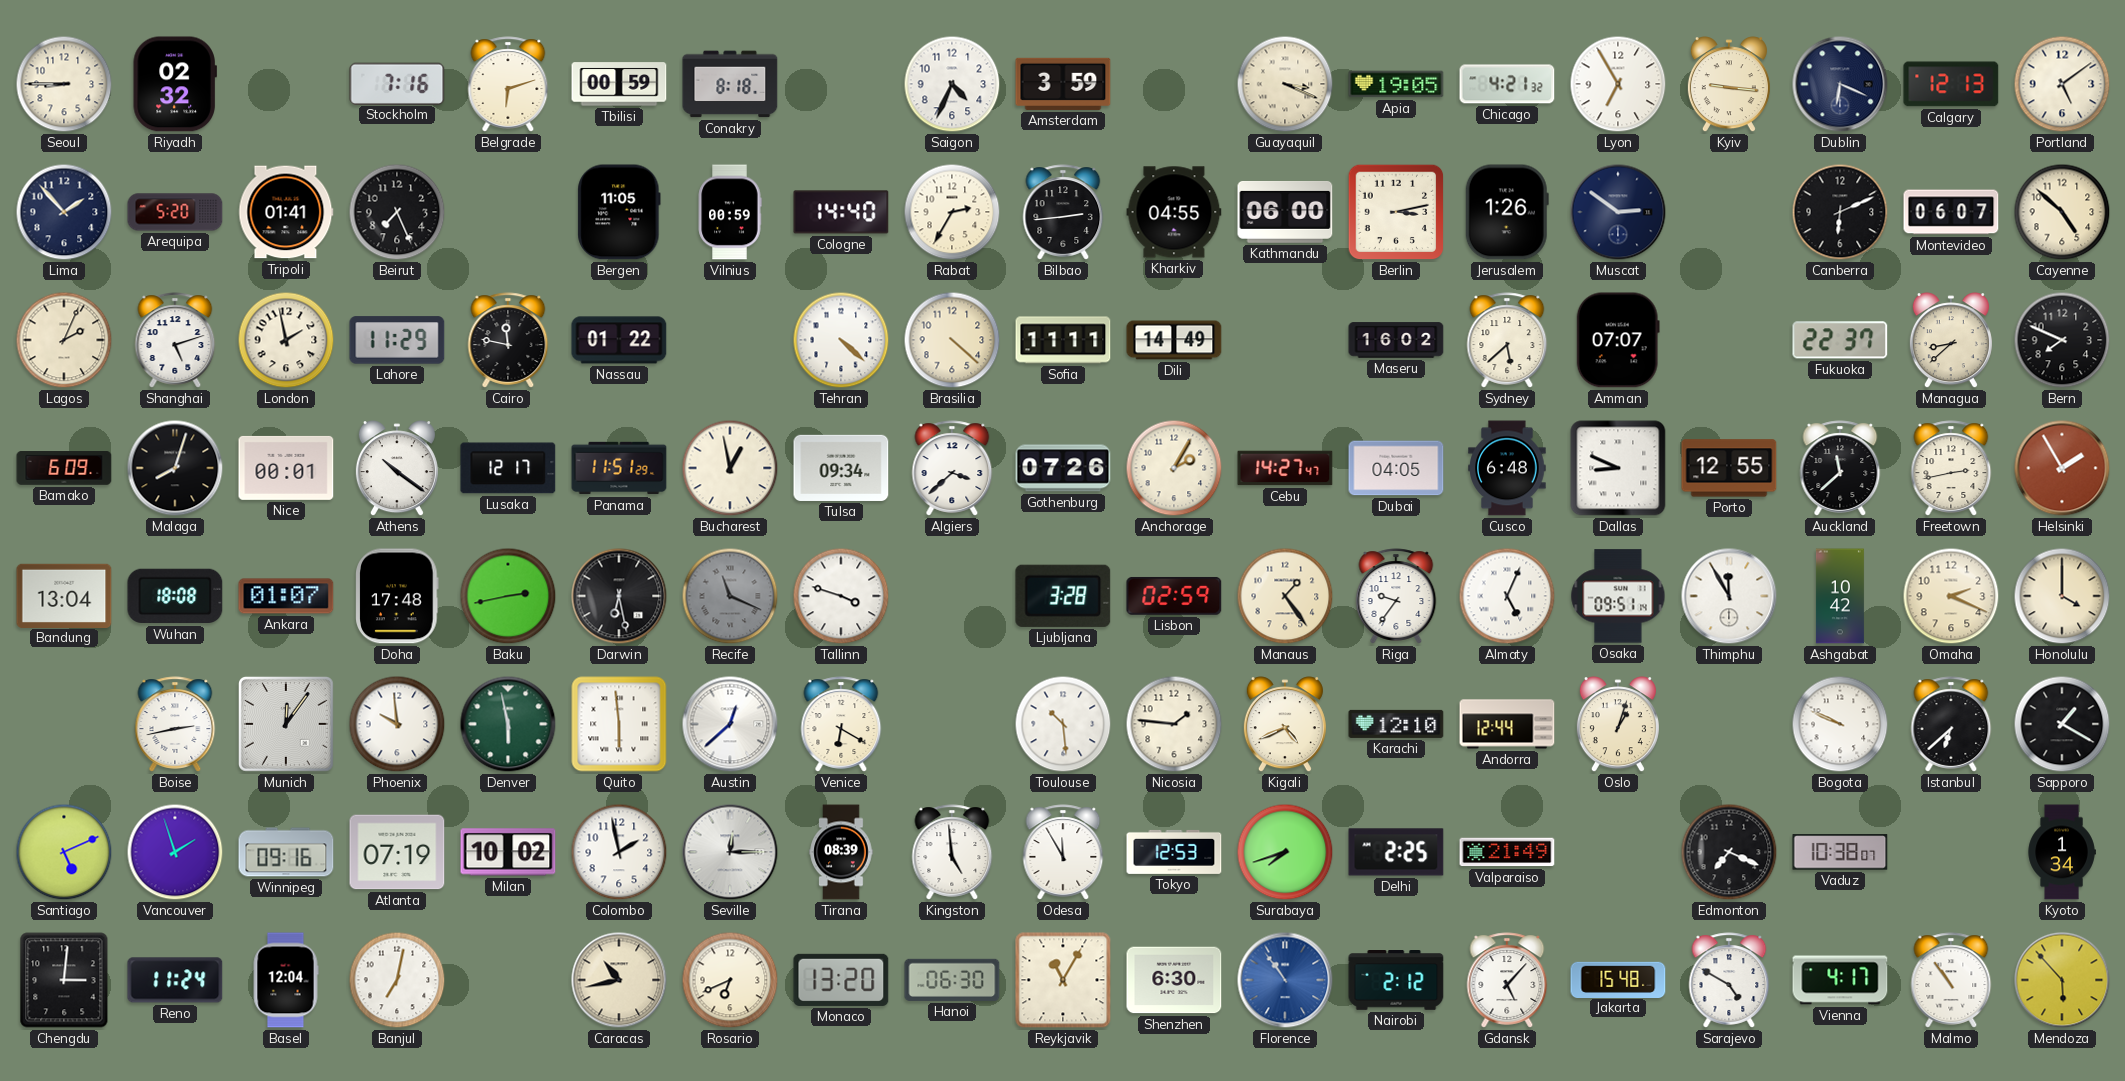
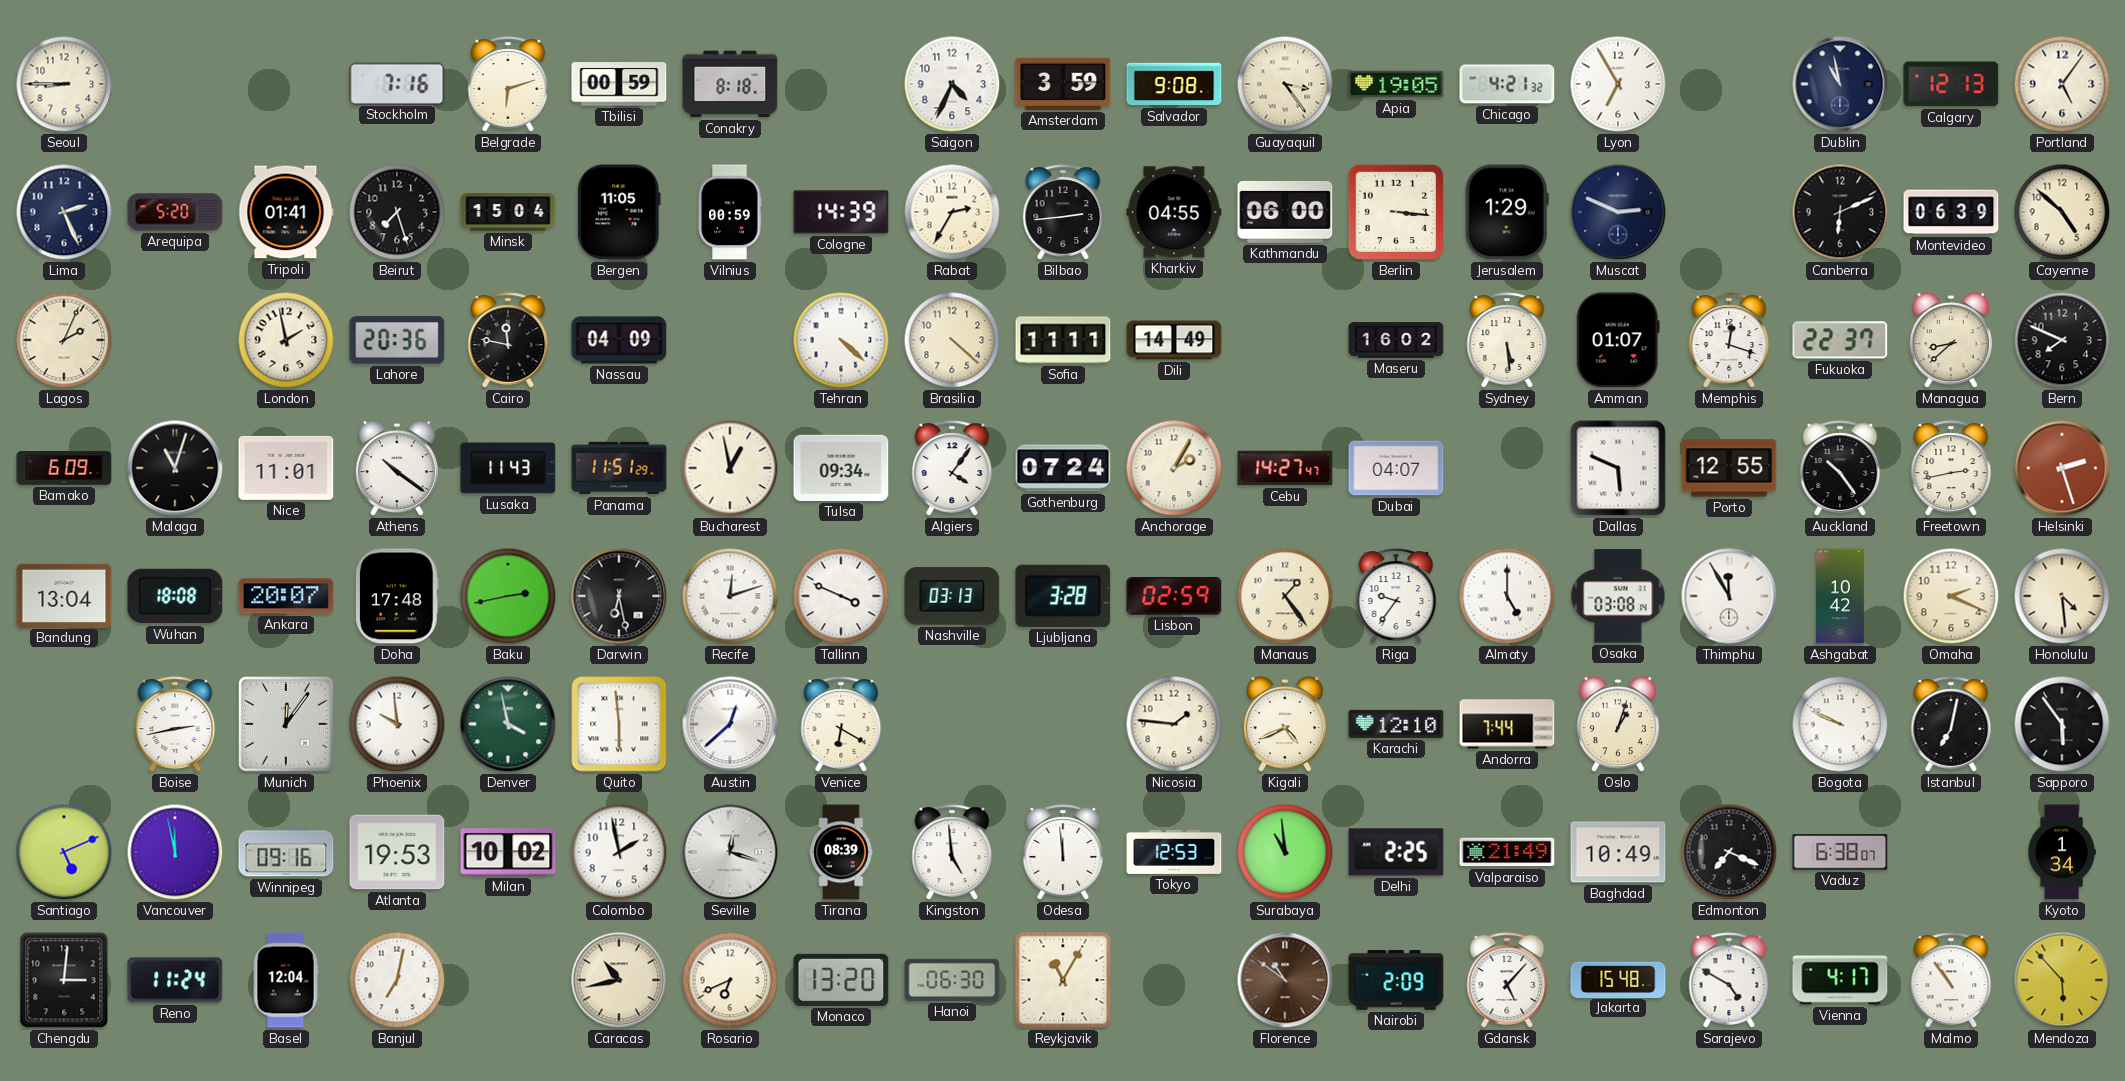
Riyadh: 02:32 -> none (175, 84)
Salvador: none -> 9:08 (1174, 84)
Guayaquil: 3:19 -> 3:24 (1285, 84)
Kyiv: 9:16 -> none (1729, 85)
Dublin: 6:19 -> 10:58 (1840, 84)
Portland: 5:09 -> 5:06 (2062, 84)
Lima: 1:53 -> 2:26 (64, 212)
Beirut: 7:26 -> 7:27 (397, 212)
Minsk: none -> 15:04 (508, 212)
Cologne: 14:40 -> 14:39 (841, 212)
Berlin: 3:13 -> 3:16 (1396, 212)
Jerusalem: 1:26 -> 1:29 (1507, 212)
Muscat: 2:51 -> 2:49 (1618, 212)
Montevideo: 06:07 -> 06:39 (1951, 212)
Shanghai: 5:12 -> none (175, 340)
Lahore: 11:29 -> 20:36 (397, 340)
Nassau: 01:22 -> 04:09 (619, 340)
Sydney: 5:38 -> 5:29 (1507, 340)
Amman: 07:07 -> 01:07 (1618, 340)
Memphis: none -> 12:18 (1729, 340)
Malaga: 8:03 -> 11:03 (175, 468)
Nice: 00:01 -> 11:01 (286, 468)
Lusaka: 12:17 -> 11:43 (508, 468)
Algiers: 3:38 -> 4:06 (952, 468)
Gothenburg: 07:26 -> 07:24 (1063, 468)
Dubai: 04:05 -> 04:07 (1396, 468)
Cusco: 6:48 -> none (1507, 468)
Dallas: 8:49 -> 5:49 (1618, 468)
Auckland: 11:38 -> 10:24 (1840, 468)
Helsinki: 1:55 -> 2:27 (2062, 468)
Ankara: 01:07 -> 20:07 (286, 596)
Recife: 11:19 -> 12:12 (730, 596)
Recife dial: grey -> white (730, 596)
Tallinn: 3:48 -> 3:49 (841, 596)
Nashville: none -> 03:13 (952, 596)
Almaty: 5:04 -> 5:00 (1507, 596)
Osaka: 09:51 -> 03:08 (1618, 596)
Honolulu: 4:00 -> 4:29 (2062, 596)
Denver: 5:58 -> 3:58 (508, 724)
Toulouse: 10:29 -> none (1063, 724)
Andorra: 12:44 -> 7:44 (1507, 724)
Istanbul: 6:38 -> 7:02 (1951, 724)
Sapporo: 1:20 -> 5:54 (2062, 724)
Vancouver: 1:57 -> 11:58 (175, 852)
Atlanta: 07:19 -> 19:53 (397, 852)
Seville: 12:15 -> 12:18 (730, 852)
Odesa: 11:55 -> 11:59 (1063, 852)
Surabaya: 7:42 -> 10:59 (1285, 852)
Baghdad: none -> 10:49 (1618, 852)
Vaduz: 10:38 -> 6:38 (1840, 852)
Shenzhen: 6:30 -> none (1174, 980)
Florence: 10:54 -> 10:51 (1285, 980)
Florence dial: blue -> brown (1285, 980)
Nairobi: 2:12 -> 2:09 (1396, 980)
